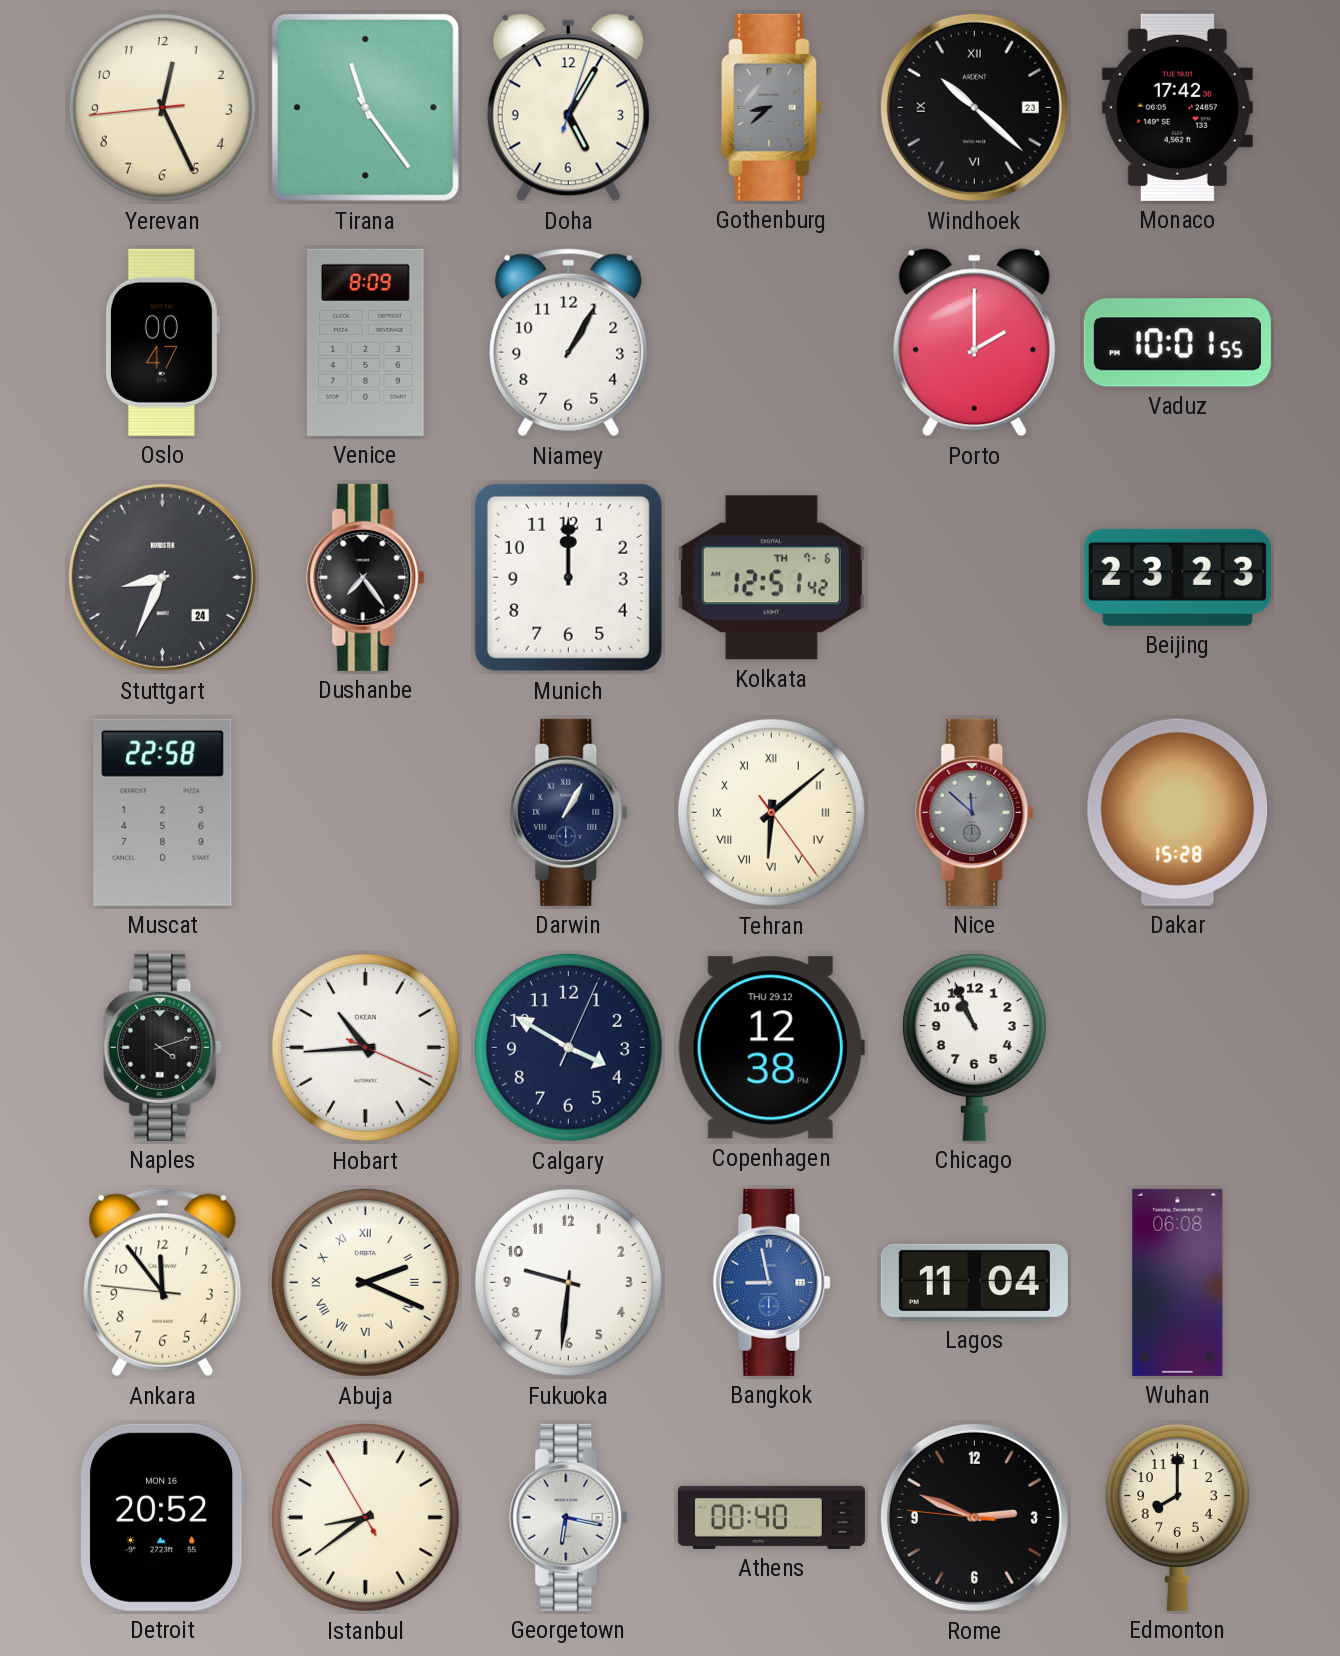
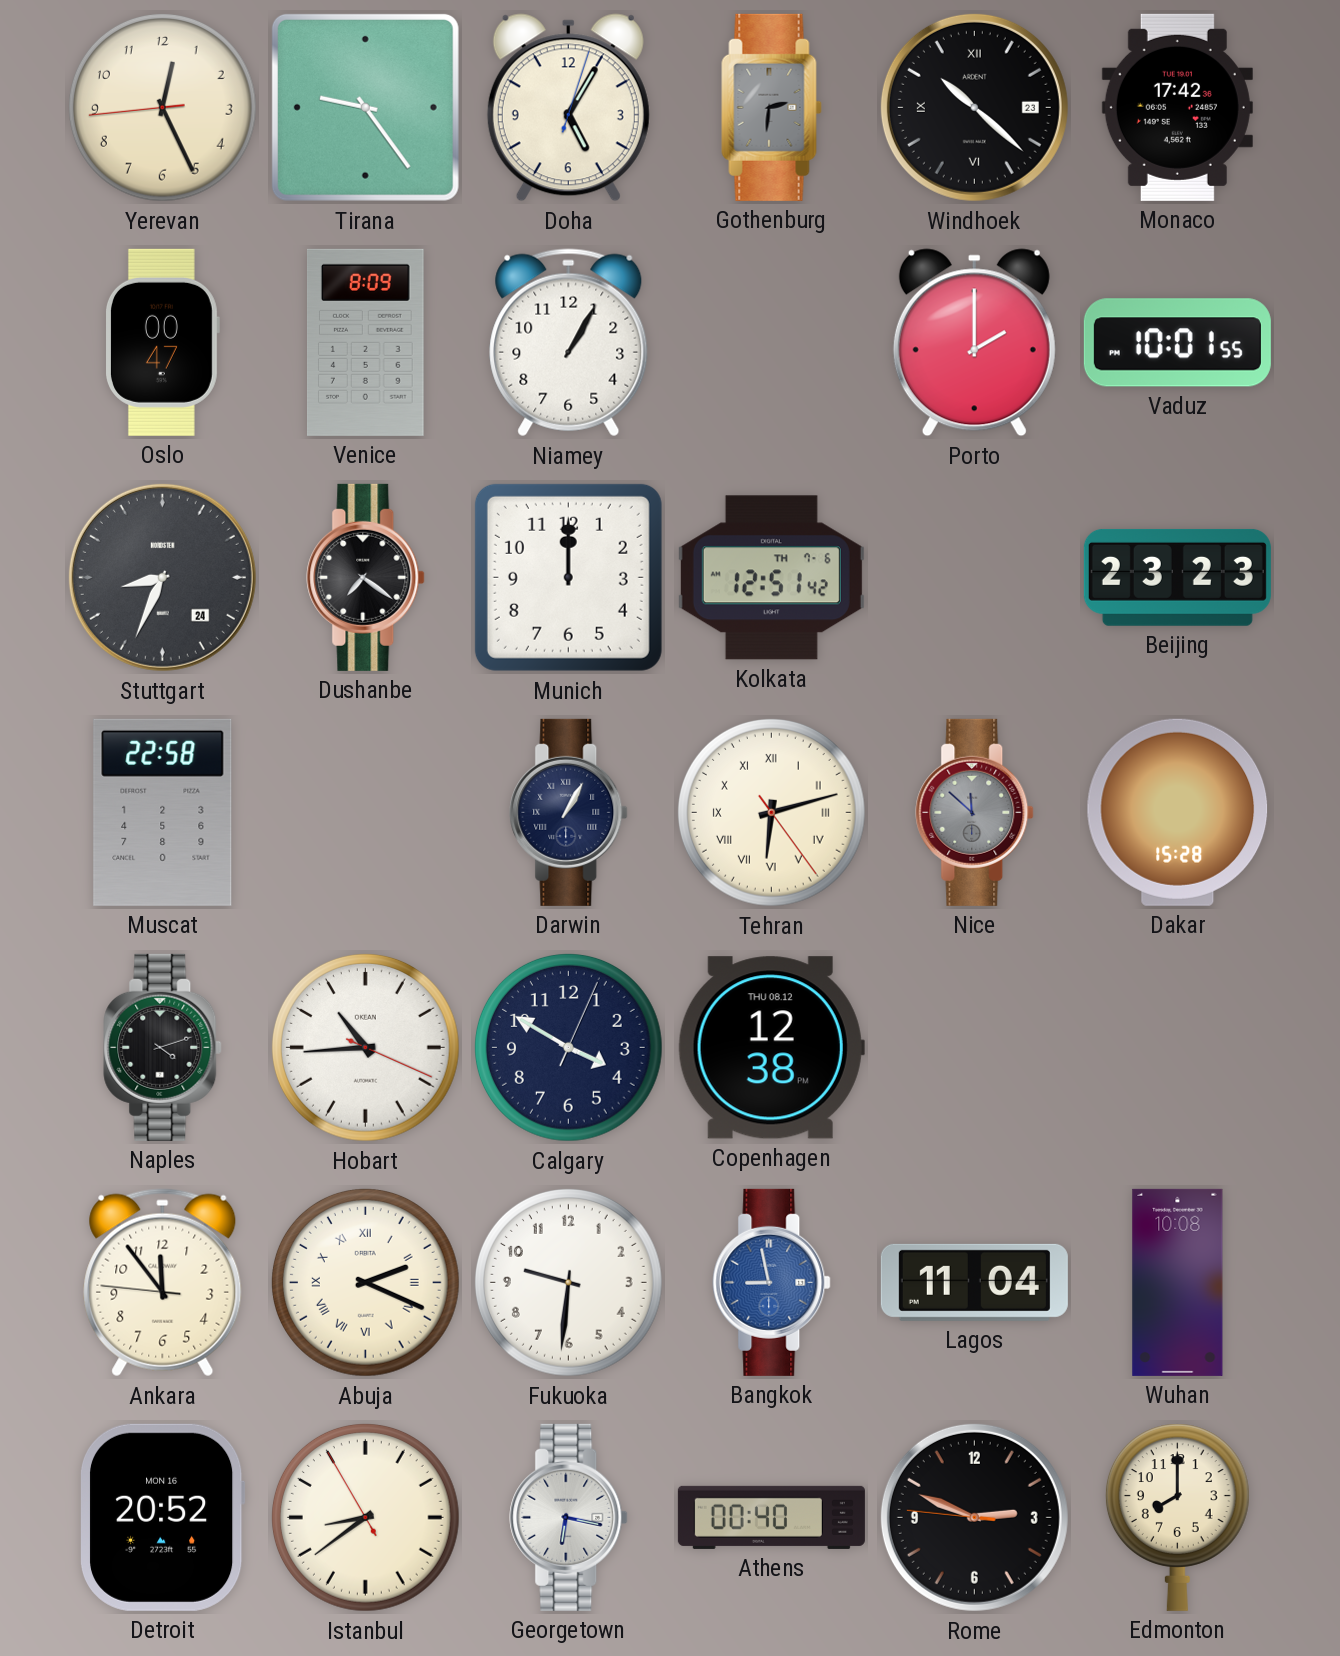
Tirana: 11:24 -> 9:24 (365, 107)
Gothenburg: 8:38 -> 2:31 (772, 107)
Dushanbe: 7:24 -> 7:21 (366, 577)
Tehran: 6:08 -> 6:12 (771, 812)
Copenhagen date: THU 29.12 -> THU 08.12 (771, 1048)
Chicago: 10:56 -> none (974, 1047)
Wuhan: 06:08 -> 10:08 (1178, 1282)
